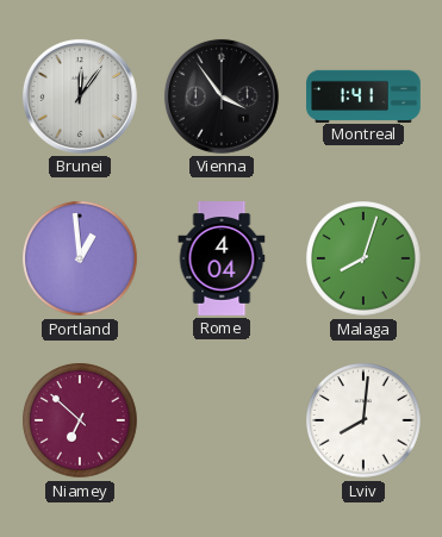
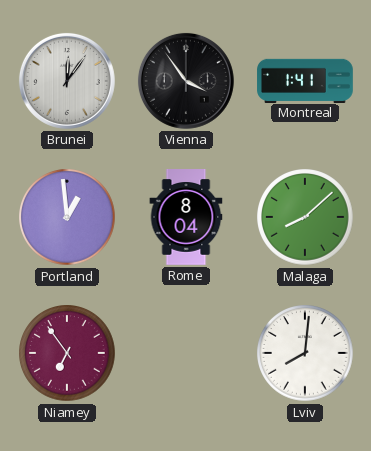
Rome: 4:04 -> 8:04 (186, 218)
Malaga: 8:03 -> 8:08 (305, 217)
Niamey: 6:52 -> 6:54 (67, 353)
